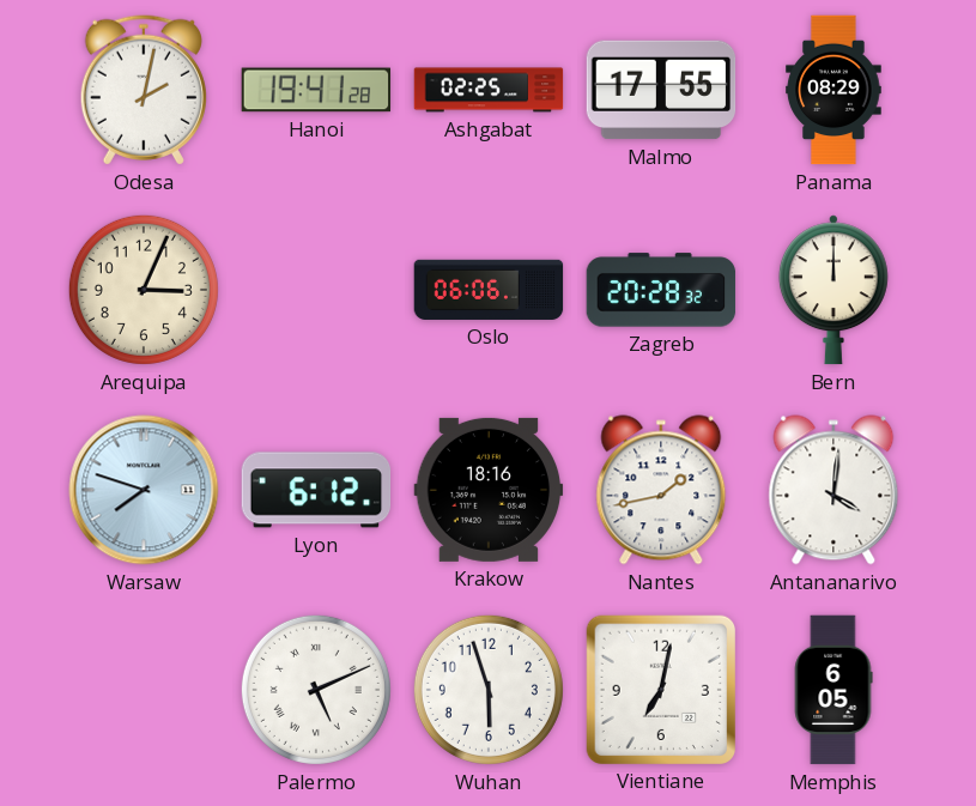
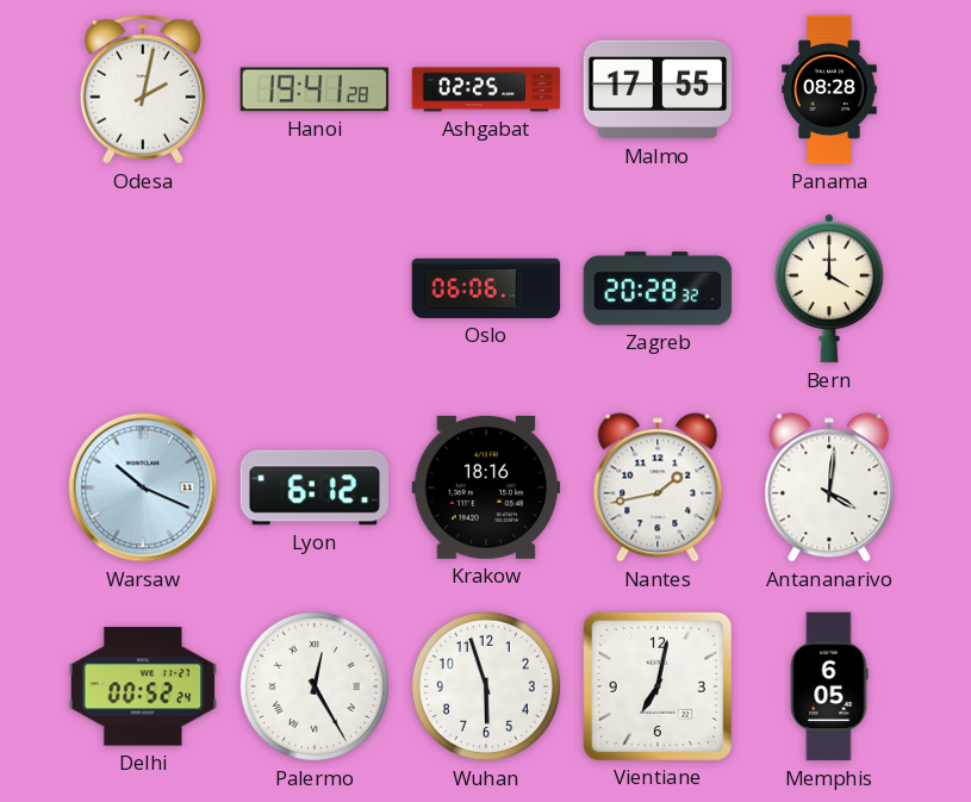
Panama: 08:29 -> 08:28 (829, 89)
Arequipa: 3:04 -> none (144, 290)
Bern: 12:00 -> 4:00 (829, 288)
Warsaw: 7:48 -> 10:19 (143, 487)
Delhi: none -> 00:52 (143, 686)
Palermo: 5:11 -> 12:25 (315, 686)
